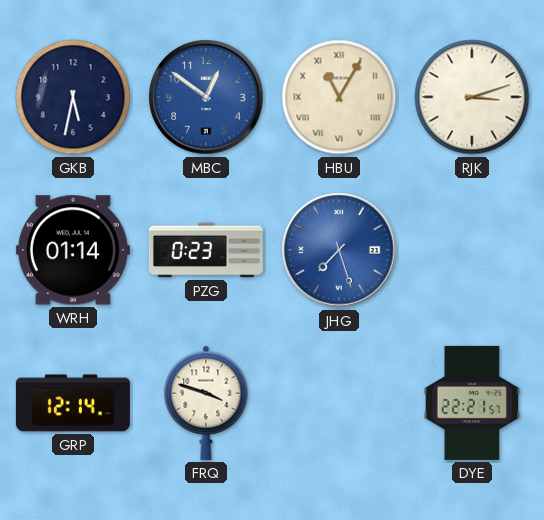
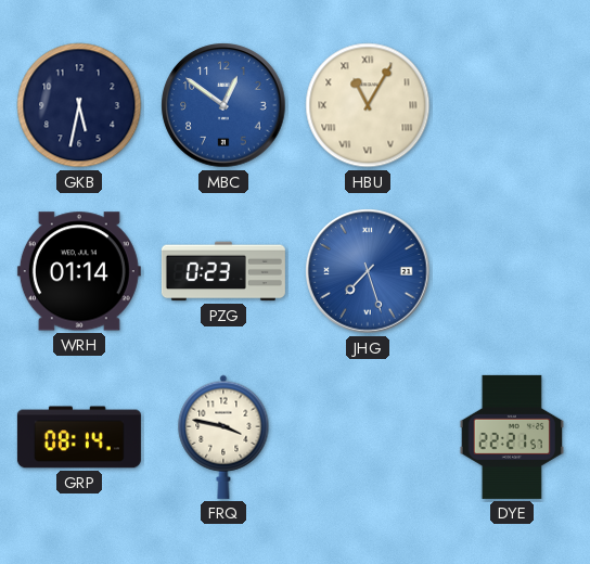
RJK: 3:12 -> none (472, 97)
GRP: 12:14 -> 08:14 (79, 437)
FRQ: 3:48 -> 3:47 (223, 437)
